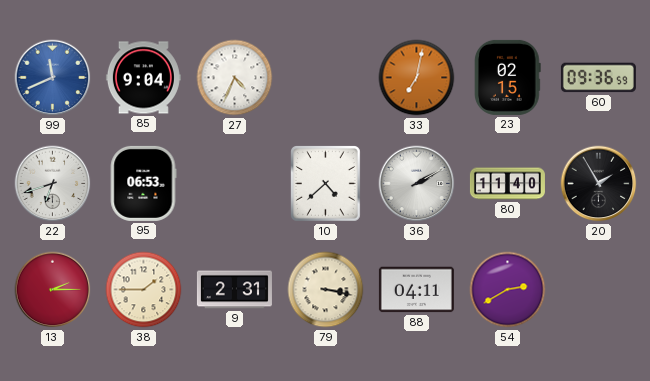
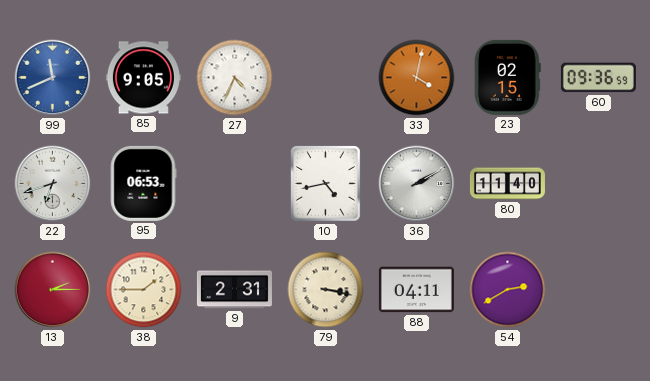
85: 9:04 -> 9:05 (143, 78)
33: 7:02 -> 4:02 (417, 78)
10: 4:38 -> 4:43 (326, 184)
20: 1:55 -> none (599, 184)
